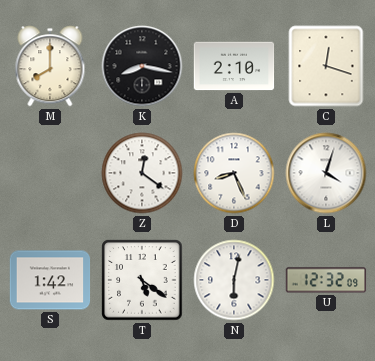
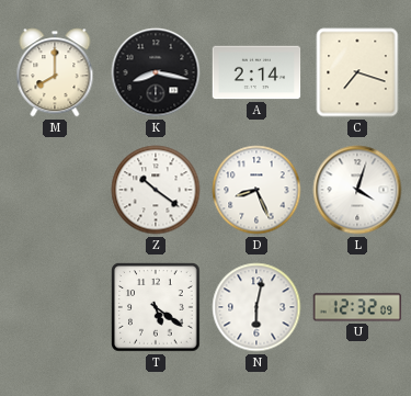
A: 2:10 -> 2:14 (256, 72)
C: 12:18 -> 7:18 (357, 72)
Z: 12:21 -> 10:21 (156, 190)
S: 1:42 -> none (50, 280)
